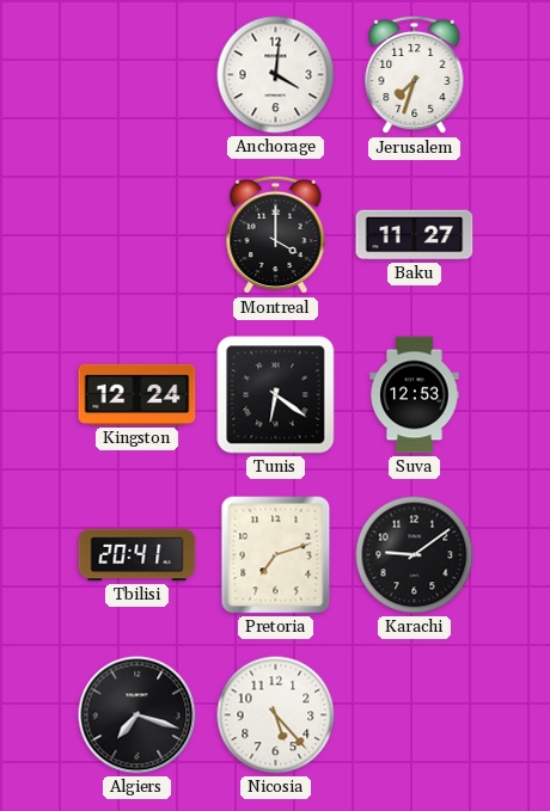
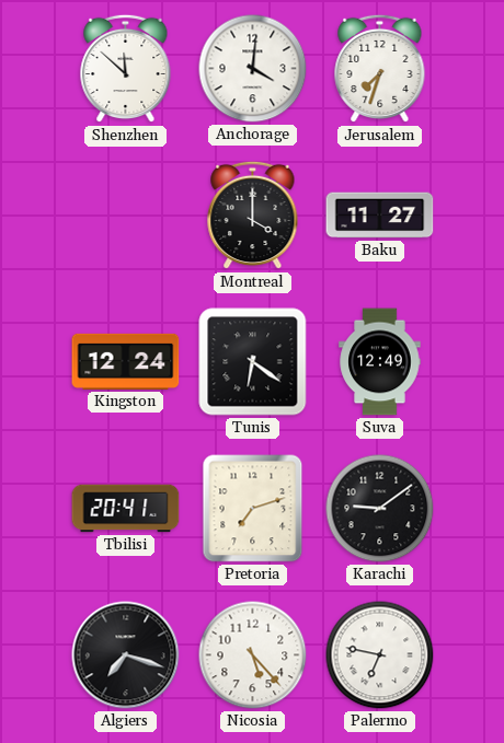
Shenzhen: none -> 11:52 (126, 69)
Suva: 12:53 -> 12:49 (380, 362)
Palermo: none -> 6:47 (380, 655)
